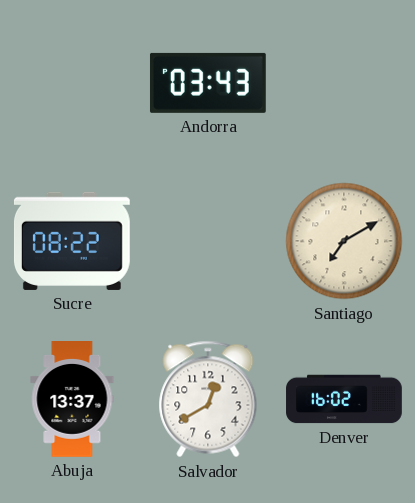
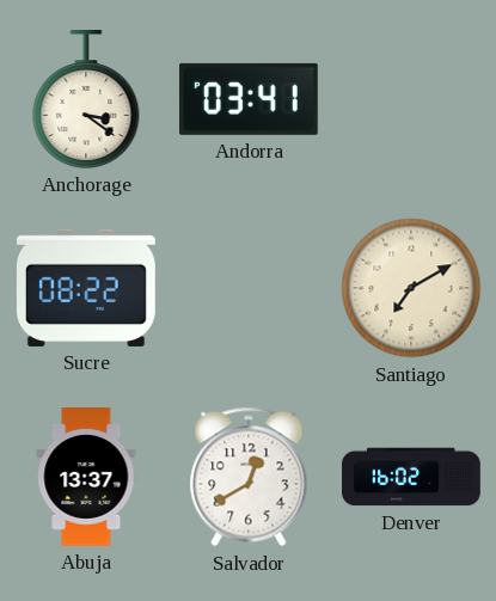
Anchorage: none -> 3:21 (86, 100)
Andorra: 03:43 -> 03:41 (249, 99)
